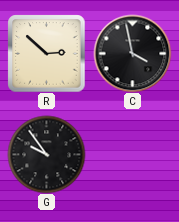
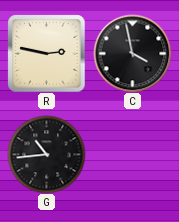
R: 2:52 -> 2:47 (46, 53)
G: 9:54 -> 10:44 (46, 154)
